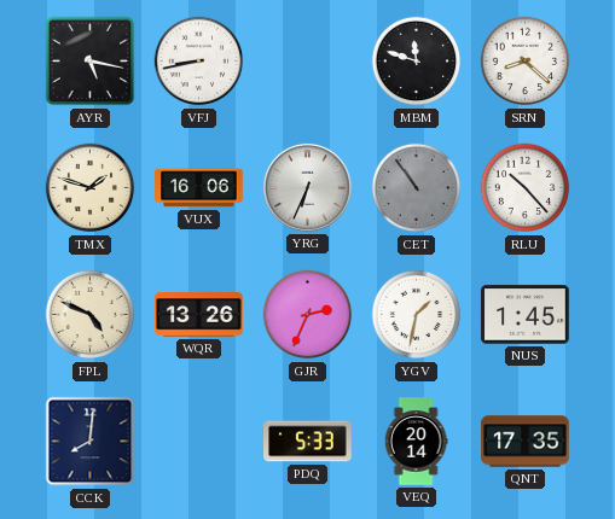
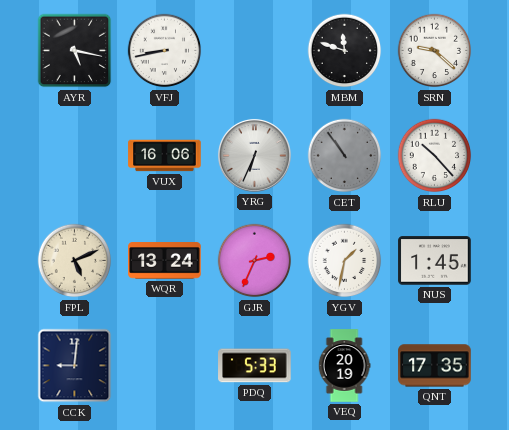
SRN: 8:22 -> 9:22 (435, 51)
TMX: 1:48 -> none (91, 188)
FPL: 4:49 -> 5:11 (75, 261)
WQR: 13:26 -> 13:24 (165, 261)
CCK: 8:01 -> 9:01 (75, 366)
VEQ: 20:14 -> 20:19 (344, 366)
